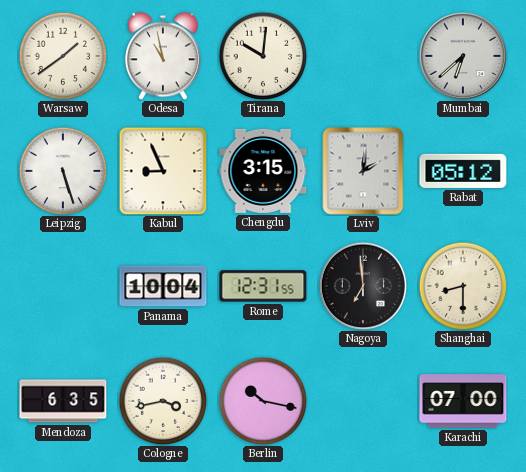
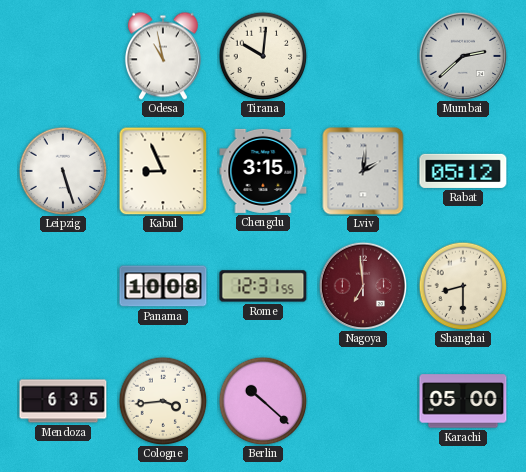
Warsaw: 1:39 -> none (63, 56)
Mumbai: 6:38 -> 2:38 (463, 56)
Panama: 10:04 -> 10:08 (163, 286)
Nagoya dial: black -> burgundy (363, 286)
Cologne: 3:43 -> 3:44 (163, 401)
Berlin: 10:17 -> 10:22 (263, 401)
Karachi: 07:00 -> 05:00 (463, 401)
